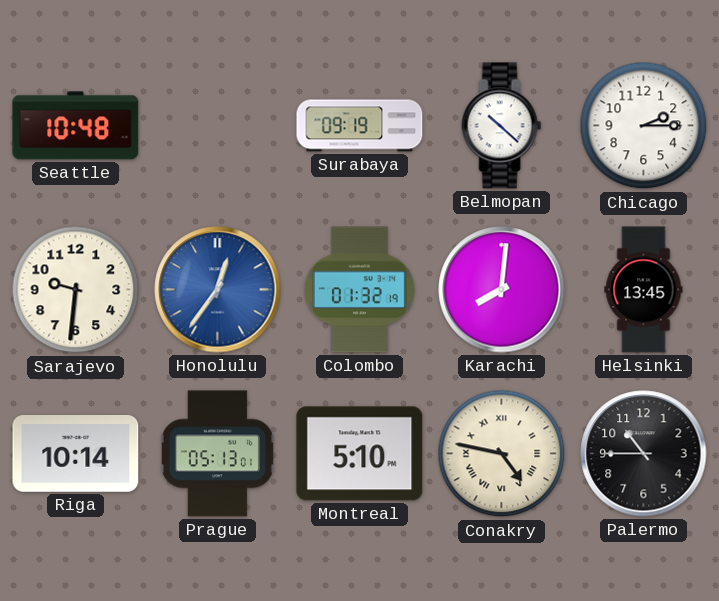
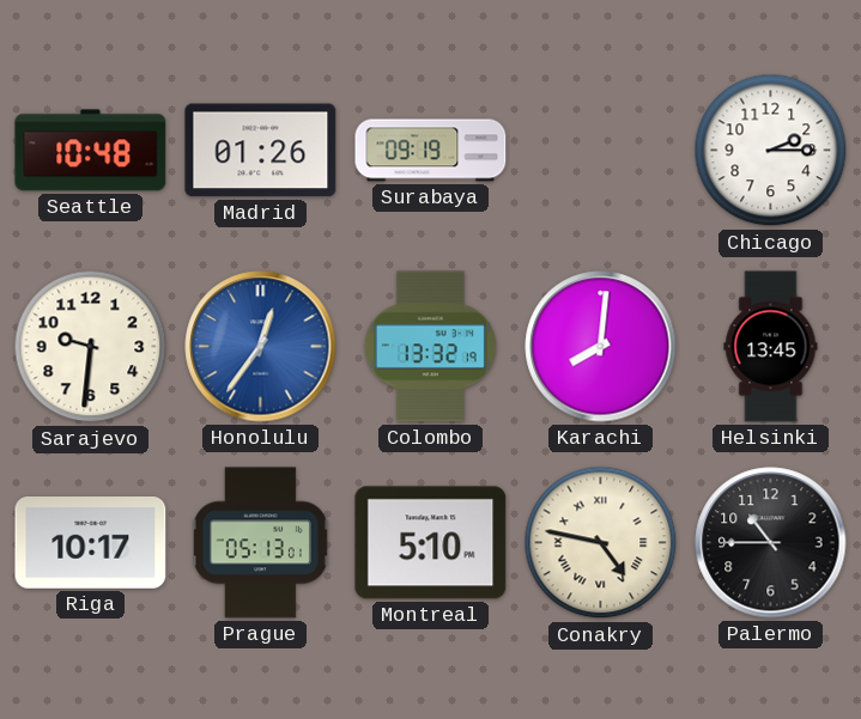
Madrid: none -> 01:26 (261, 151)
Belmopan: 10:22 -> none (502, 126)
Colombo: 01:32 -> 13:32 (430, 347)
Riga: 10:14 -> 10:17 (91, 543)
